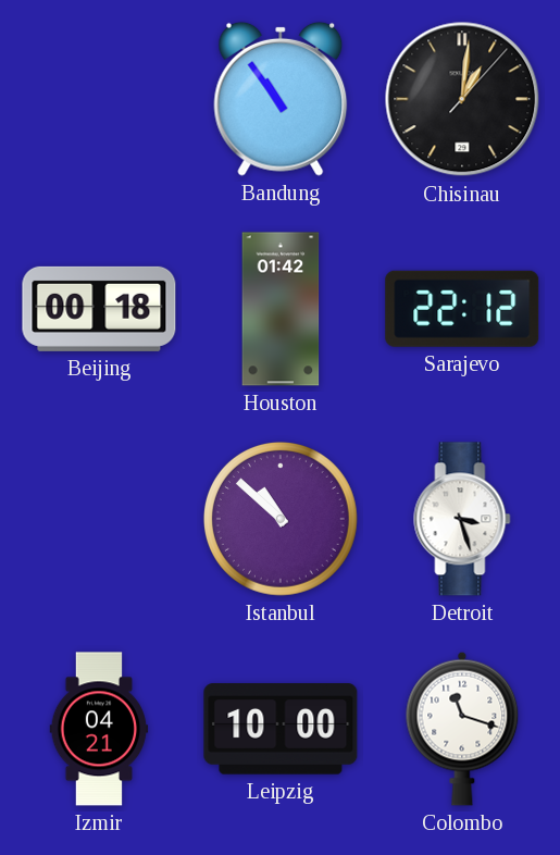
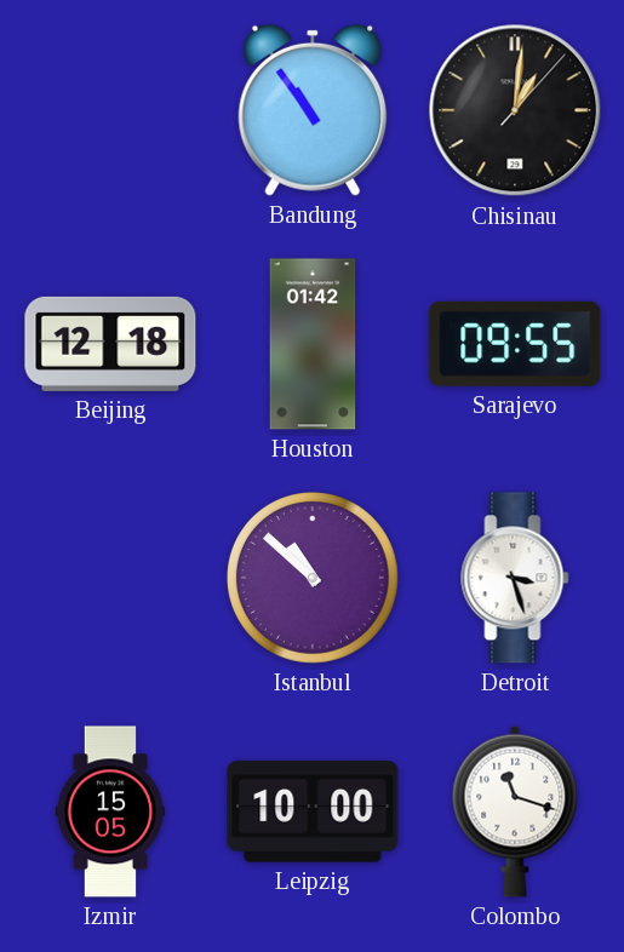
Beijing: 00:18 -> 12:18 (110, 344)
Sarajevo: 22:12 -> 09:55 (515, 344)
Izmir: 04:21 -> 15:05 (110, 812)
